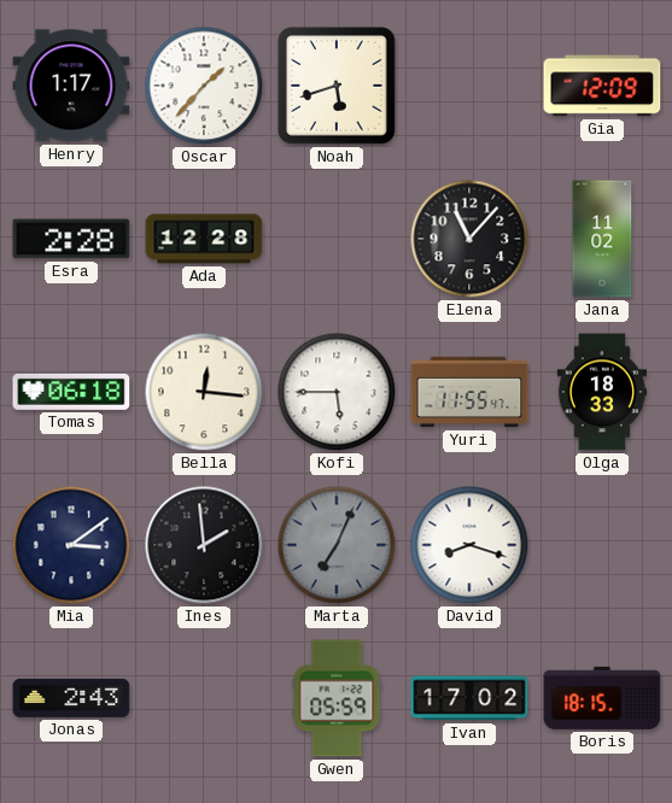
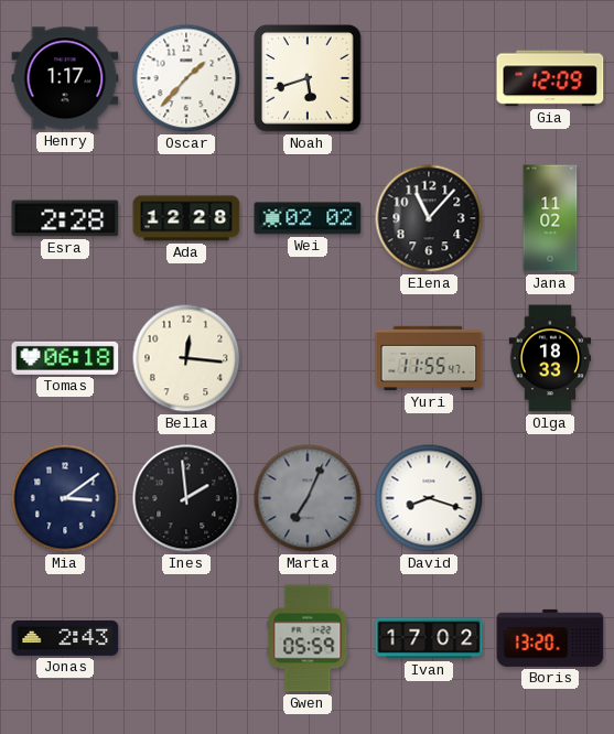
Wei: none -> 02:02 (308, 218)
Kofi: 5:45 -> none (337, 392)
Boris: 18:15 -> 13:20 (550, 638)
